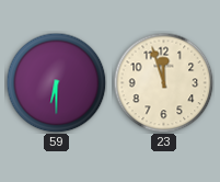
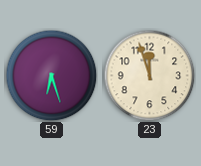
59: 6:30 -> 6:27 (51, 75)
